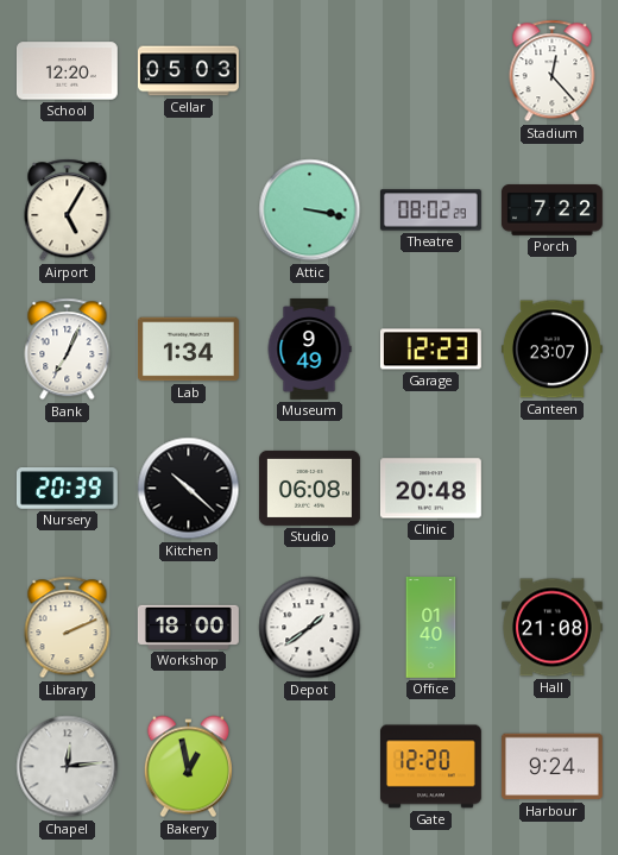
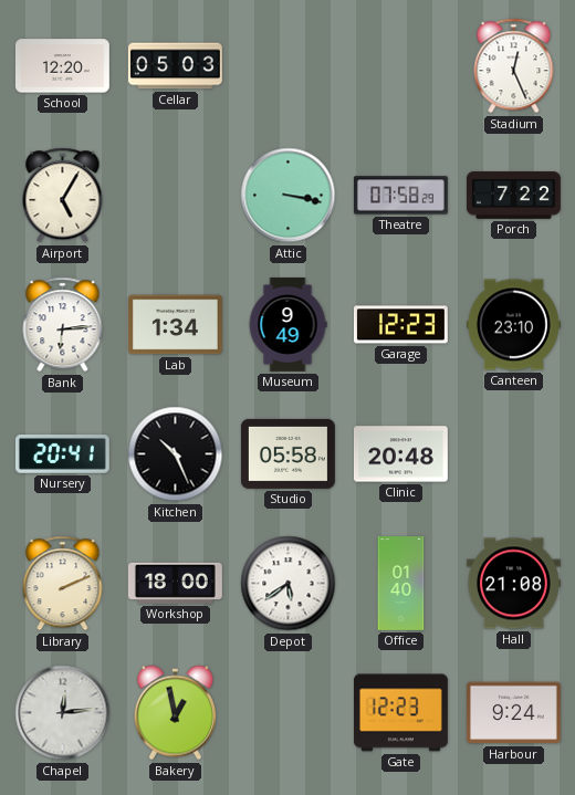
Stadium: 12:23 -> 12:26 (514, 66)
Theatre: 08:02 -> 07:58 (400, 196)
Bank: 7:04 -> 6:14 (63, 325)
Canteen: 23:07 -> 23:10 (513, 325)
Nursery: 20:39 -> 20:41 (62, 454)
Kitchen: 10:22 -> 10:26 (176, 454)
Studio: 06:08 -> 05:58 (287, 453)
Depot: 1:39 -> 5:39 (289, 584)
Gate: 12:20 -> 12:23 (401, 713)
